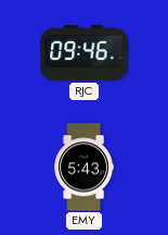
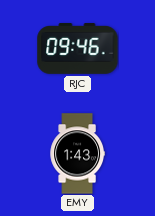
EMY: 5:43 -> 1:43 (77, 154)
